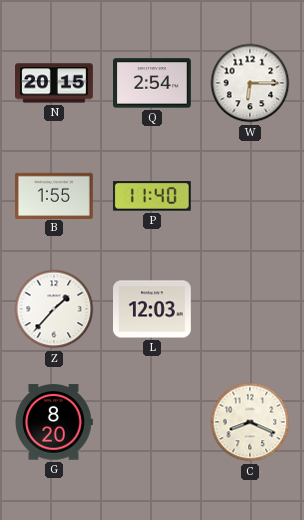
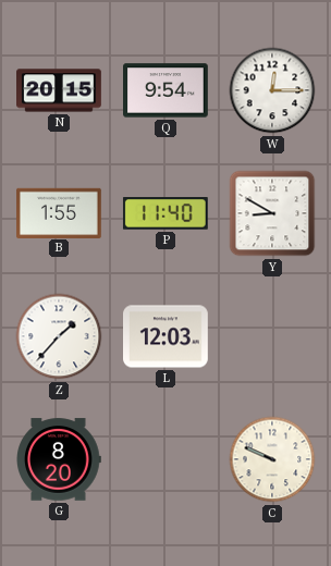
Q: 2:54 -> 9:54 (167, 90)
W: 6:15 -> 12:15 (272, 90)
Y: none -> 8:50 (272, 213)
C: 8:19 -> 9:49 (272, 459)
